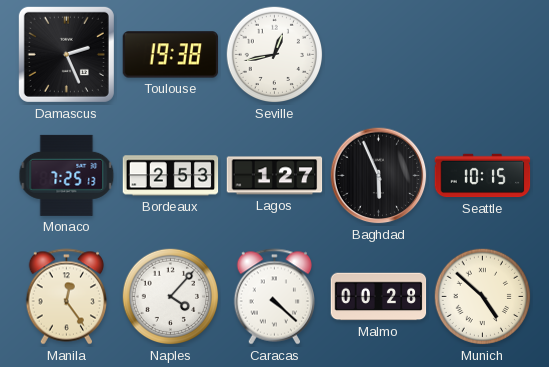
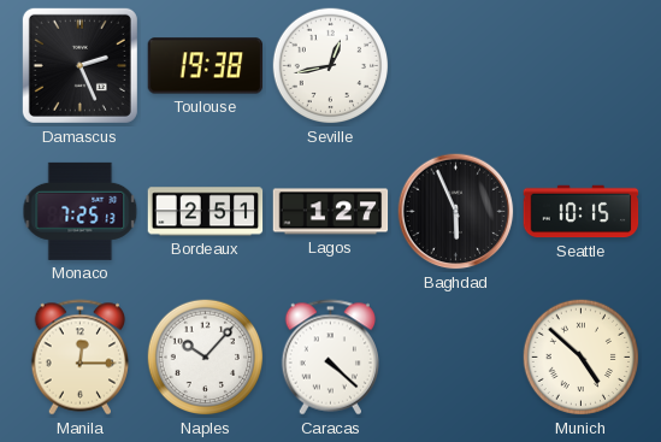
Bordeaux: 2:53 -> 2:51 (206, 212)
Manila: 12:24 -> 12:15 (81, 358)
Naples: 4:07 -> 10:07 (206, 358)
Malmo: 00:28 -> none (379, 297)
